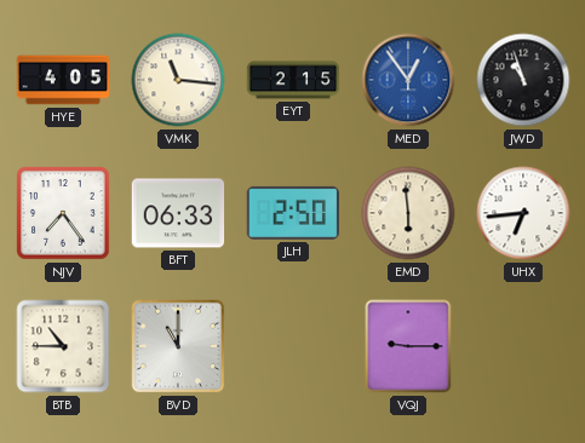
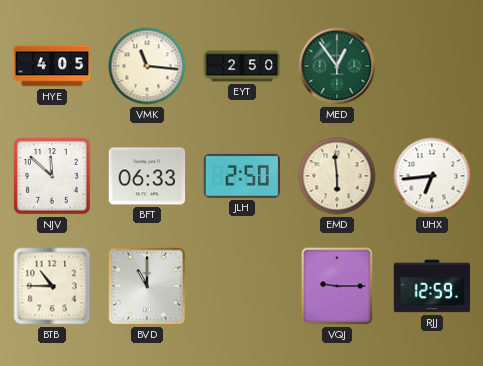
EYT: 2:15 -> 2:50 (242, 66)
MED dial: blue -> green (337, 66)
JWD: 10:57 -> none (523, 80)
NJV: 7:24 -> 11:52 (52, 176)
RJJ: none -> 12:59 (432, 286)
